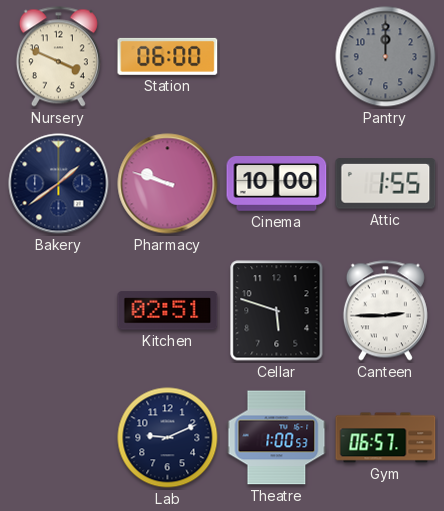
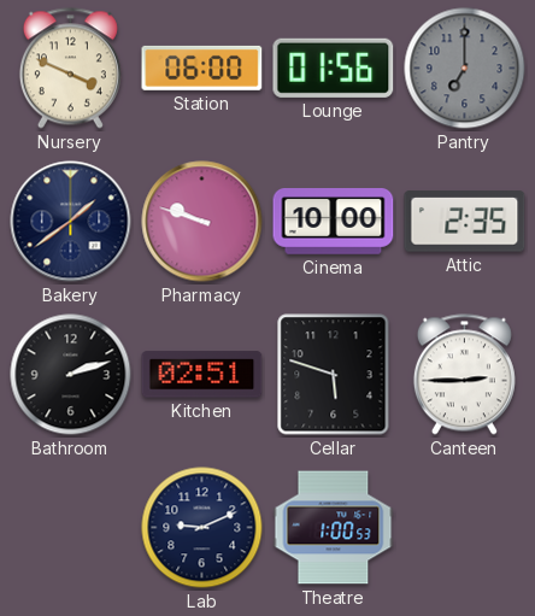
Lounge: none -> 01:56 (334, 68)
Pantry: 12:00 -> 7:00 (465, 69)
Attic: 1:55 -> 2:35 (465, 222)
Bathroom: none -> 2:12 (71, 375)
Gym: 06:57 -> none (386, 438)
